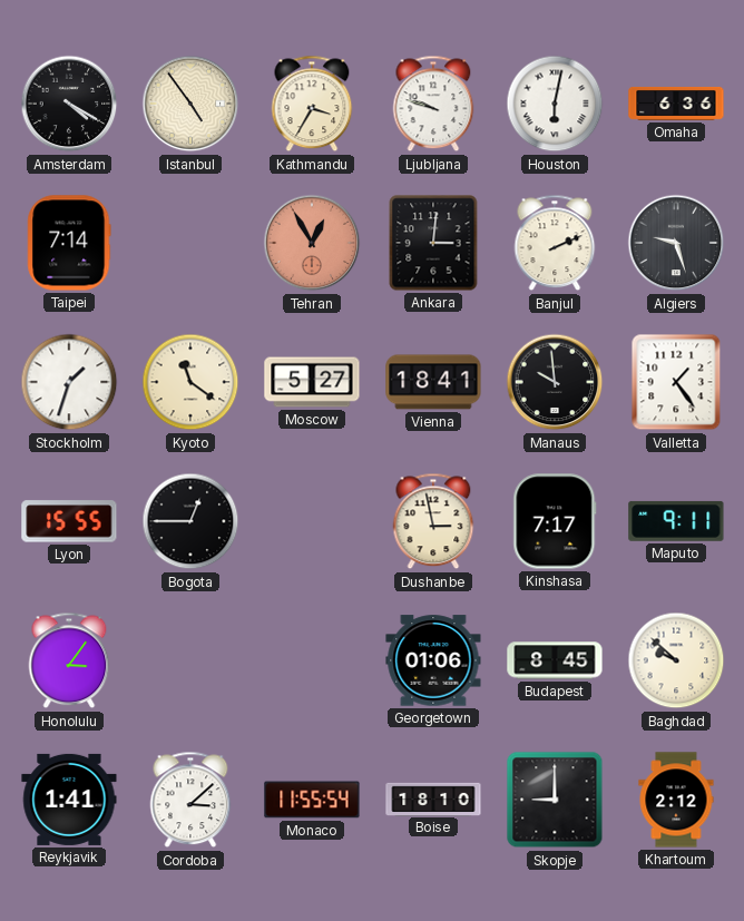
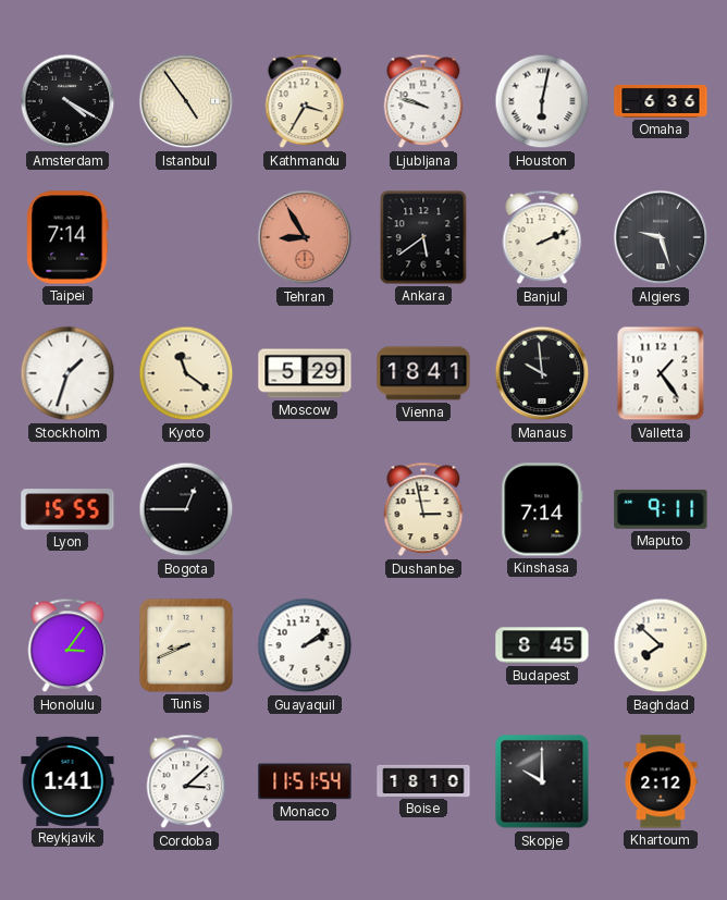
Tehran: 12:55 -> 8:55 (305, 237)
Ankara: 3:01 -> 5:39 (423, 237)
Moscow: 5:27 -> 5:29 (305, 373)
Kinshasa: 7:17 -> 7:14 (542, 509)
Tunis: none -> 8:41 (186, 645)
Guayaquil: none -> 2:09 (305, 645)
Georgetown: 01:06 -> none (433, 660)
Baghdad: 9:52 -> 7:52 (661, 645)
Monaco: 11:55 -> 11:51 (305, 781)
Skopje: 9:00 -> 10:00 (542, 781)
